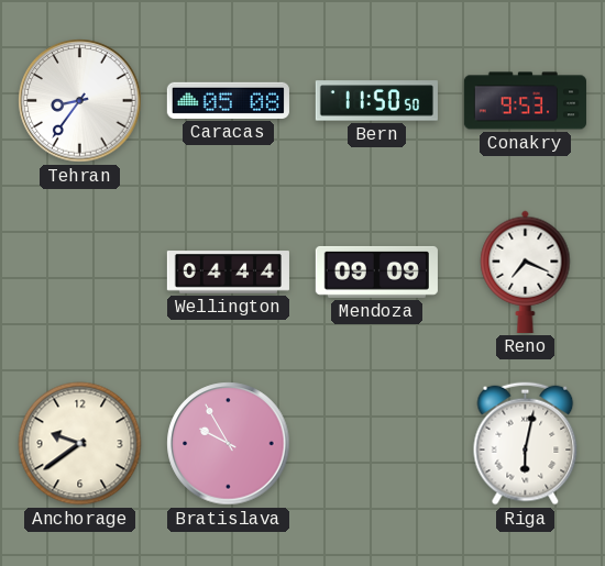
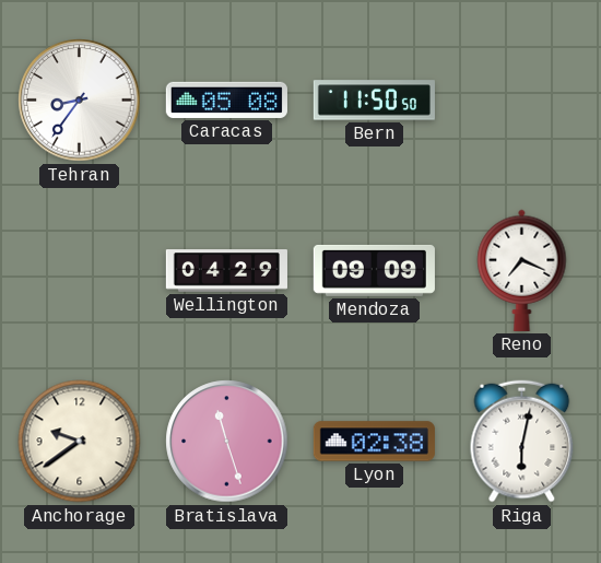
Conakry: 9:53 -> none (525, 101)
Wellington: 04:44 -> 04:29 (226, 271)
Bratislava: 9:55 -> 11:27 (227, 442)
Lyon: none -> 02:38 (374, 442)
